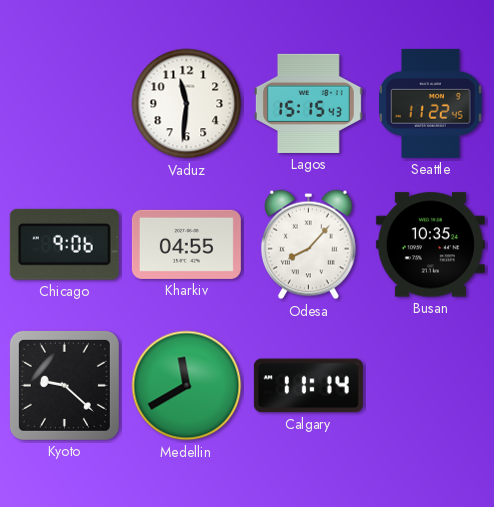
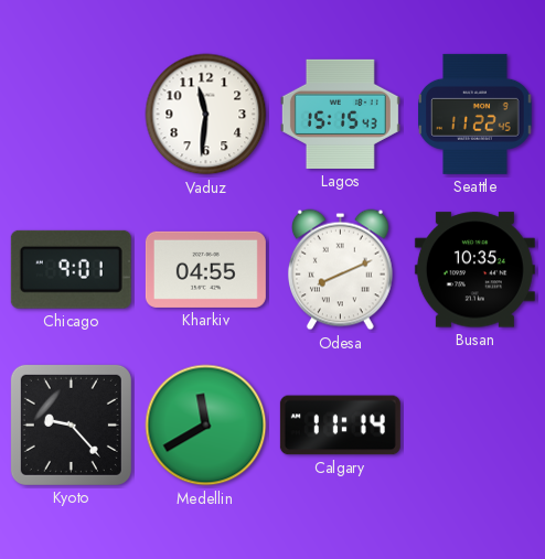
Chicago: 9:06 -> 9:01 (71, 269)
Odesa: 8:07 -> 8:11 (340, 270)
Kyoto: 9:22 -> 9:23 (71, 424)
